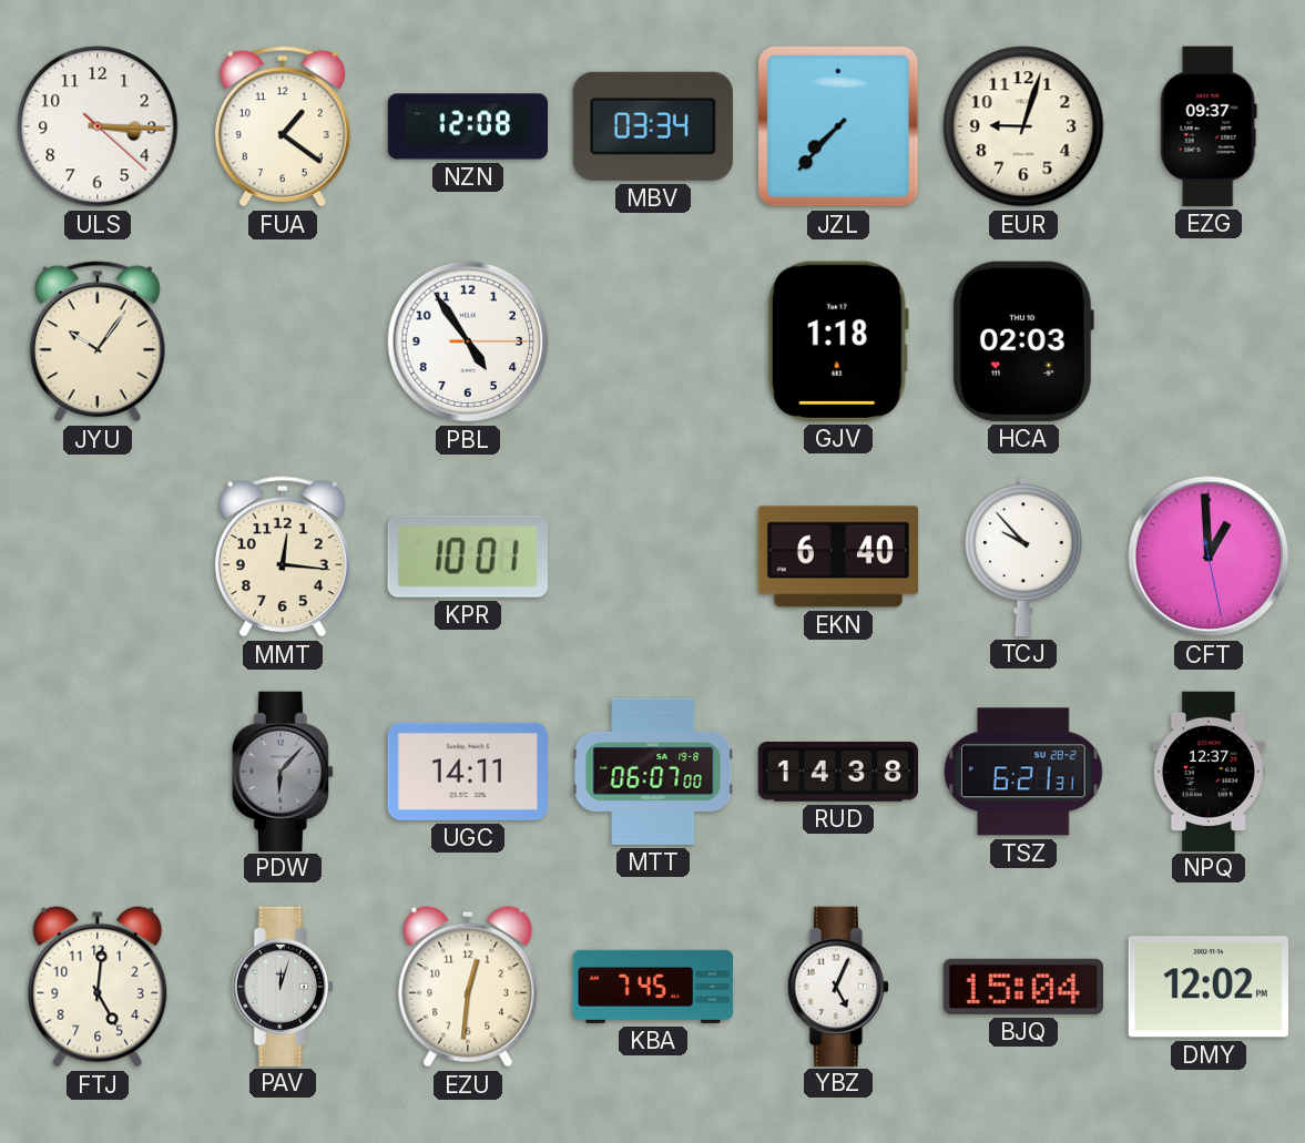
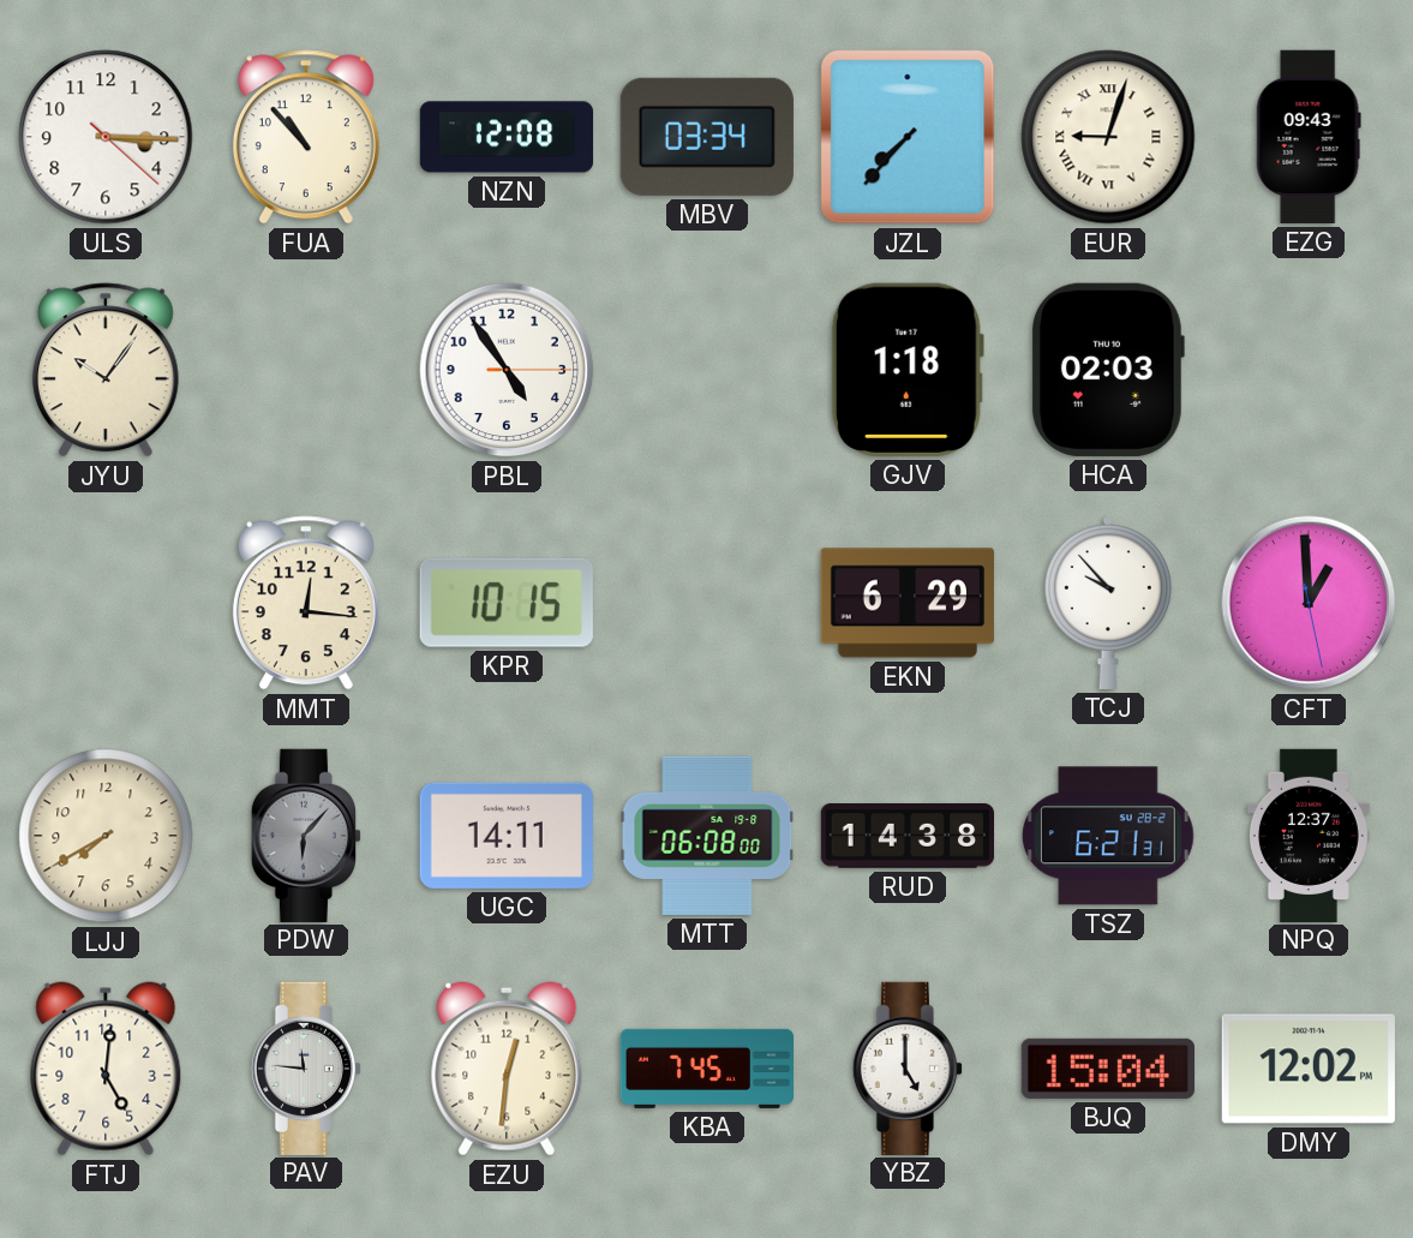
FUA: 1:21 -> 10:53 (306, 137)
EUR numerals: Arabic -> Roman (1108, 137)
EZG: 09:37 -> 09:43 (1309, 137)
KPR: 10:01 -> 10:15 (507, 603)
EKN: 6:40 -> 6:29 (906, 603)
LJJ: none -> 7:40 (106, 836)
MTT: 06:07 -> 06:08 (707, 836)
PAV: 12:03 -> 11:46 (306, 1067)
YBZ: 5:04 -> 5:00 (908, 1067)
